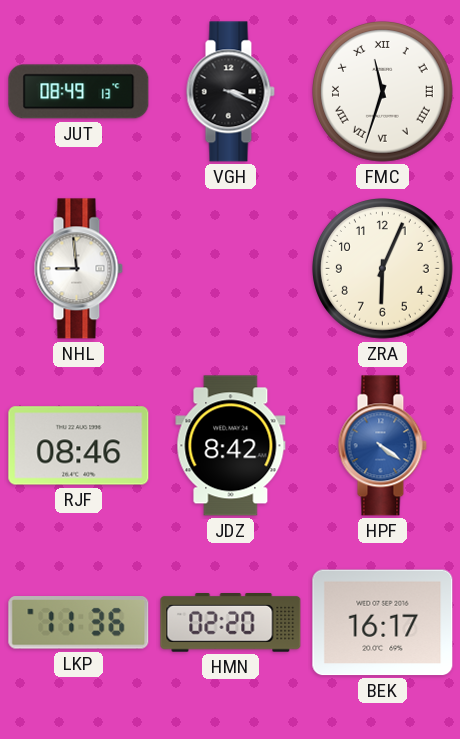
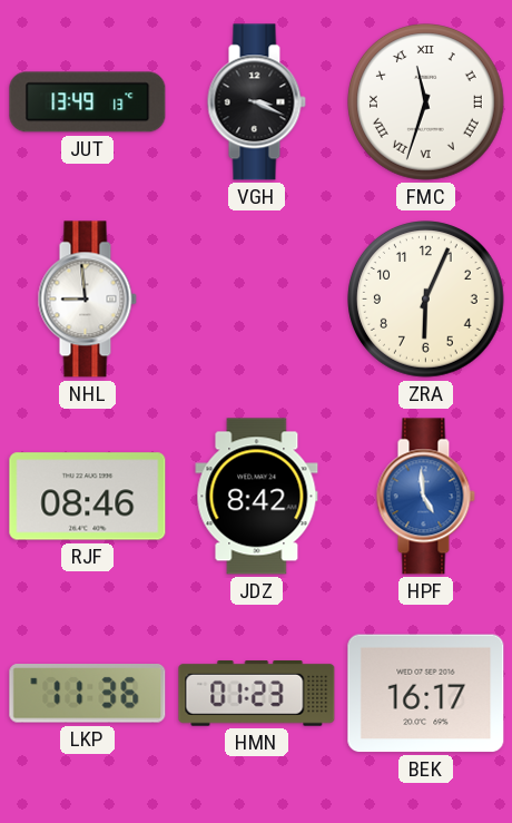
JUT: 08:49 -> 13:49 (88, 102)
HPF: 4:21 -> 4:59 (425, 497)
HMN: 02:20 -> 01:23 (257, 694)
